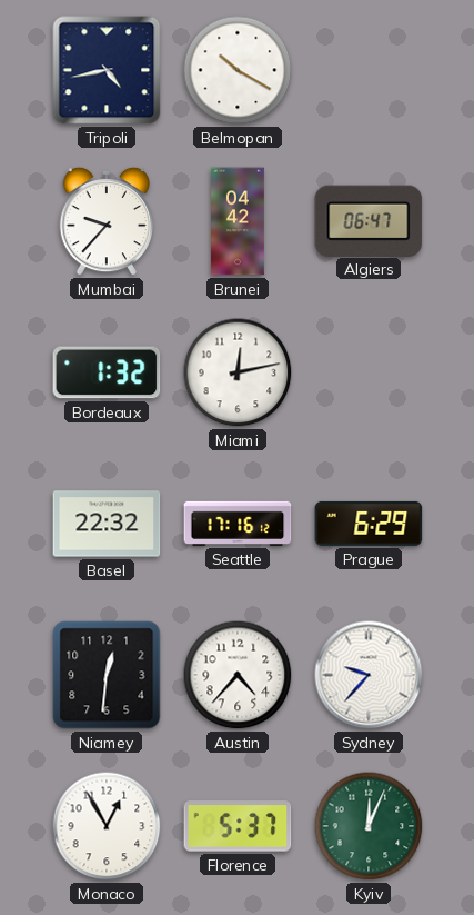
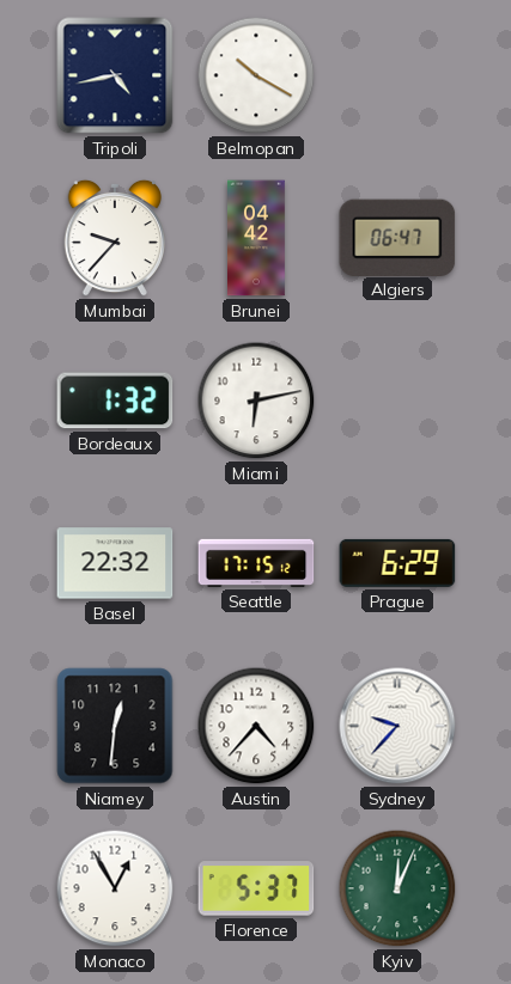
Miami: 12:13 -> 6:13 (256, 401)
Seattle: 17:16 -> 17:15 (256, 563)
